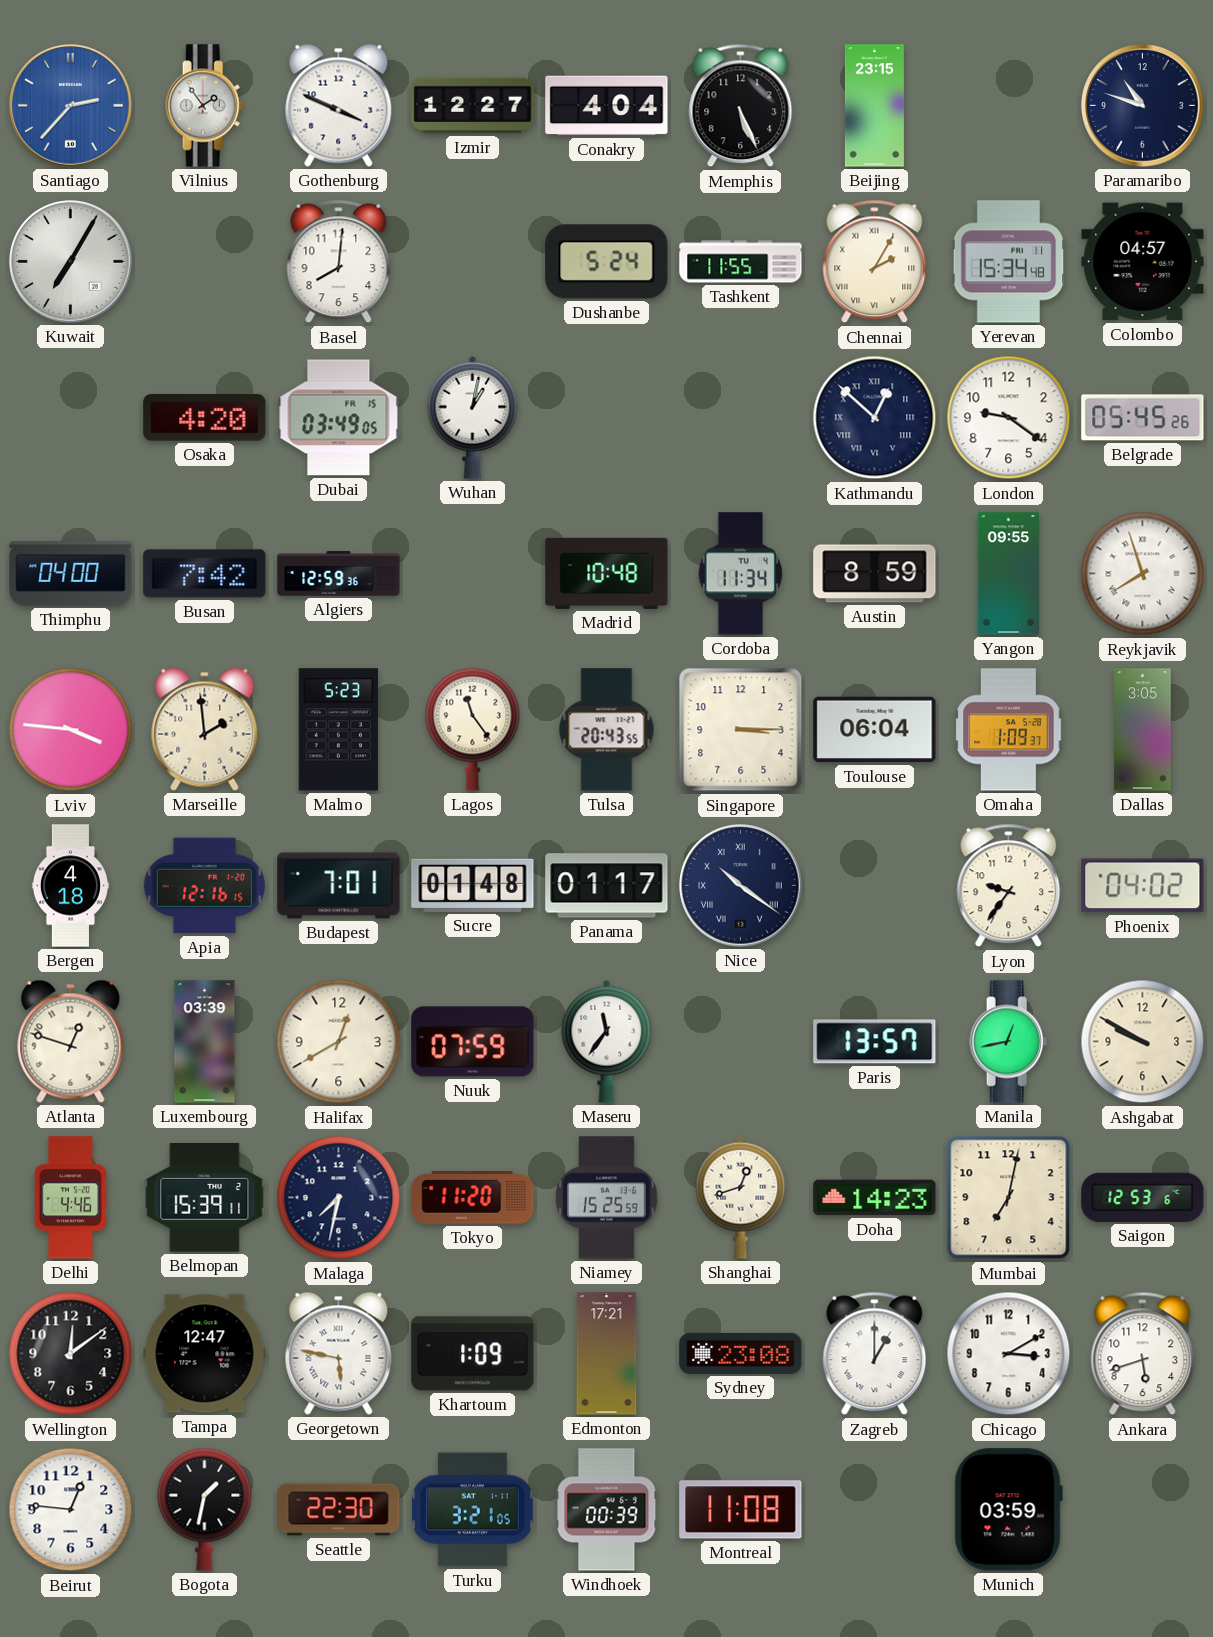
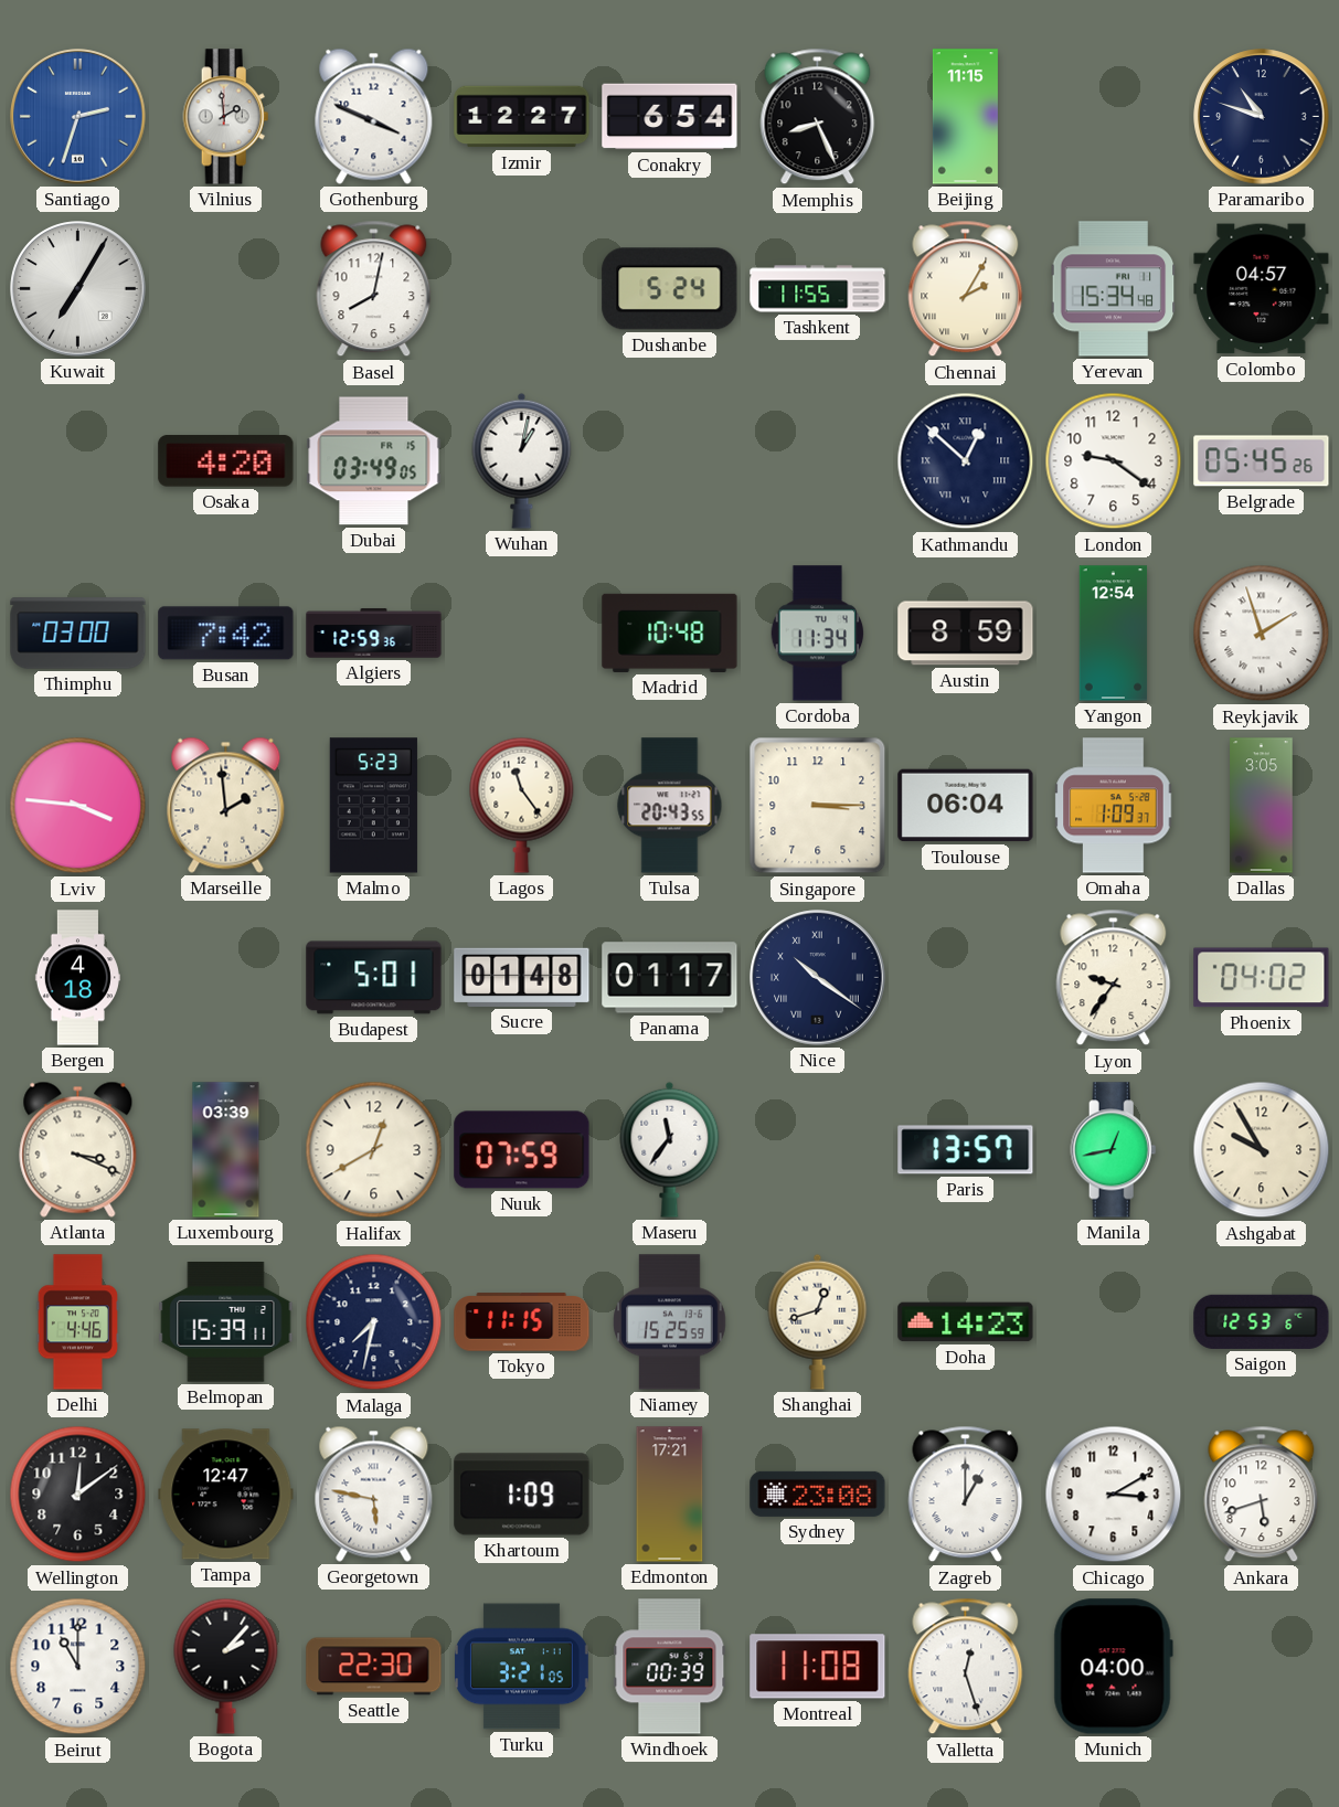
Santiago: 2:37 -> 2:33 (78, 117)
Vilnius: 1:54 -> 1:59 (226, 117)
Conakry: 4:04 -> 6:54 (670, 117)
Memphis: 5:26 -> 8:26 (818, 117)
Beijing: 23:15 -> 11:15 (965, 117)
Basel: 8:01 -> 8:02 (374, 289)
Thimphu: 04:00 -> 03:00 (78, 634)
Yangon: 09:55 -> 12:54 (1114, 634)
Reykjavik: 7:57 -> 1:57 (1262, 634)
Apia: 12:16 -> none (204, 886)
Budapest: 7:01 -> 5:01 (374, 978)
Atlanta: 12:48 -> 3:19 (78, 1149)
Ashgabat: 9:50 -> 9:55 (1262, 1150)
Tokyo: 11:20 -> 11:15 (522, 1322)
Mumbai: 7:02 -> none (1009, 1198)
Beirut: 12:46 -> 11:00 (78, 1667)
Bogota: 1:32 -> 2:07 (226, 1666)
Valletta: none -> 12:27 (966, 1667)
Munich: 03:59 -> 04:00 (1113, 1667)
